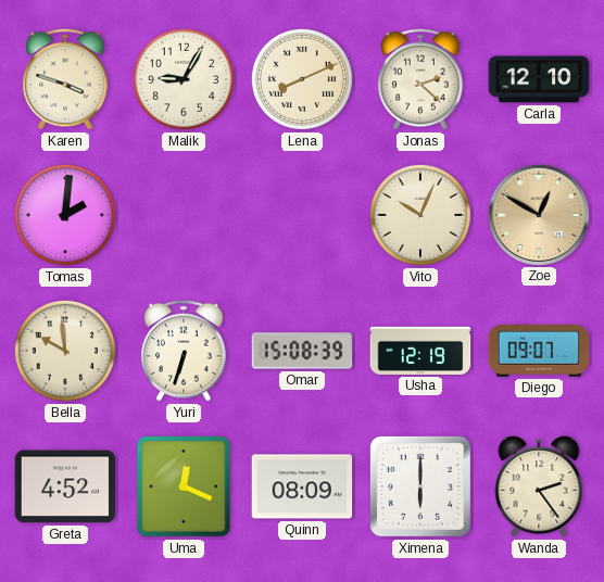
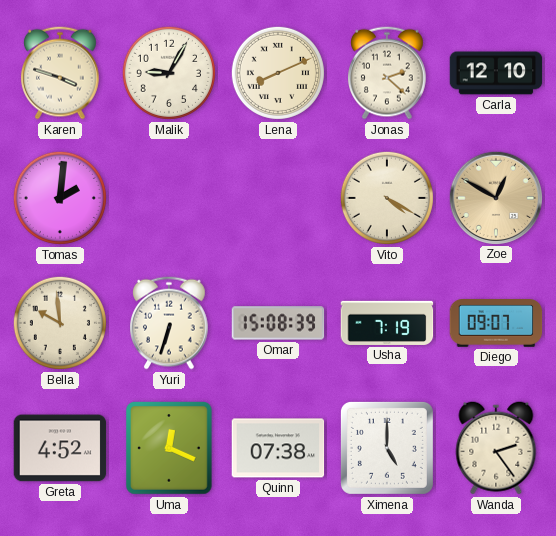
Vito: 10:04 -> 4:20 (387, 198)
Usha: 12:19 -> 7:19 (387, 323)
Quinn: 08:09 -> 07:38 (278, 448)
Ximena: 6:00 -> 5:00 (387, 448)
